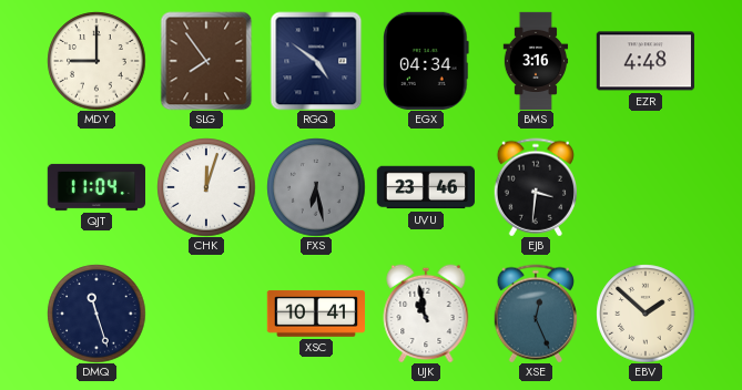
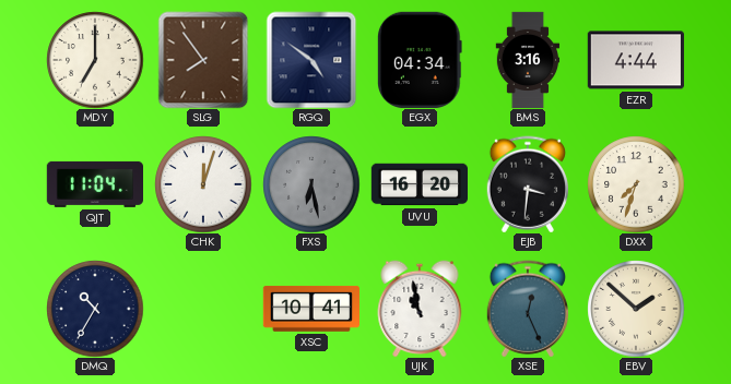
MDY: 9:00 -> 7:00 (95, 60)
EZR: 4:48 -> 4:44 (636, 60)
UVU: 23:46 -> 16:20 (418, 184)
DXX: none -> 7:33 (636, 184)
DMQ: 11:27 -> 10:35 (95, 309)
